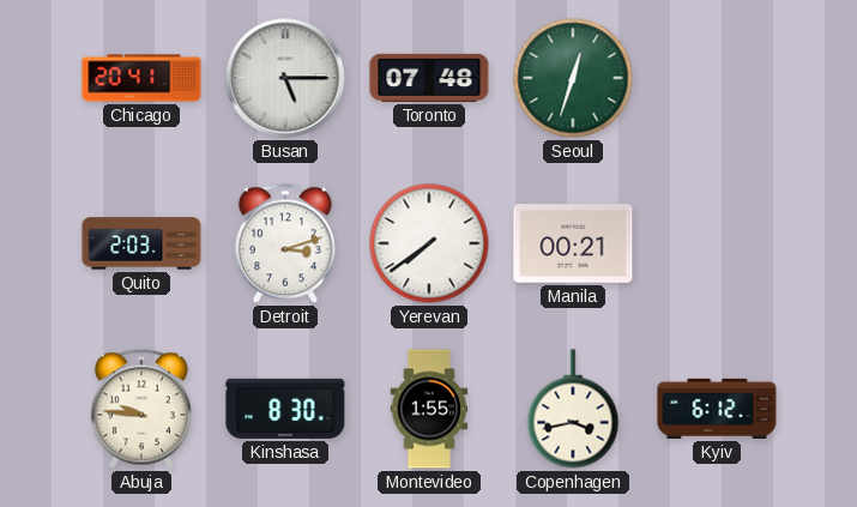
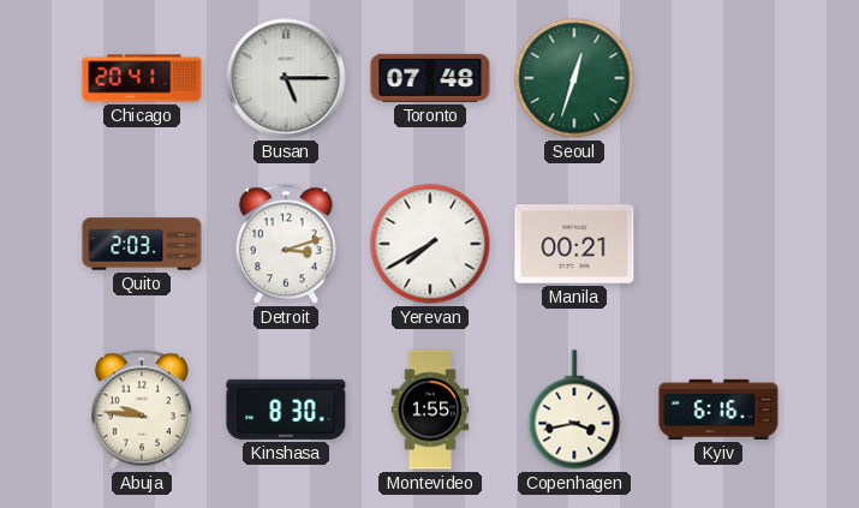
Yerevan: 7:39 -> 7:40 (430, 244)
Kyiv: 6:12 -> 6:16 (718, 410)
